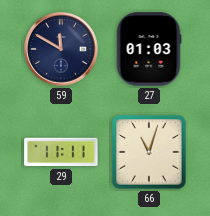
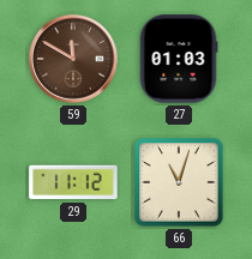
59 dial: navy -> brown (73, 59)
29: 11:11 -> 11:12 (73, 182)
